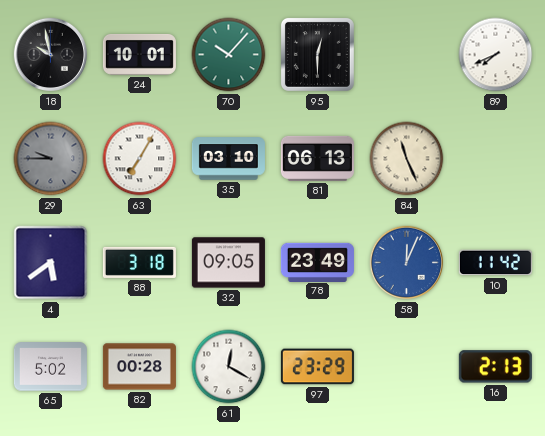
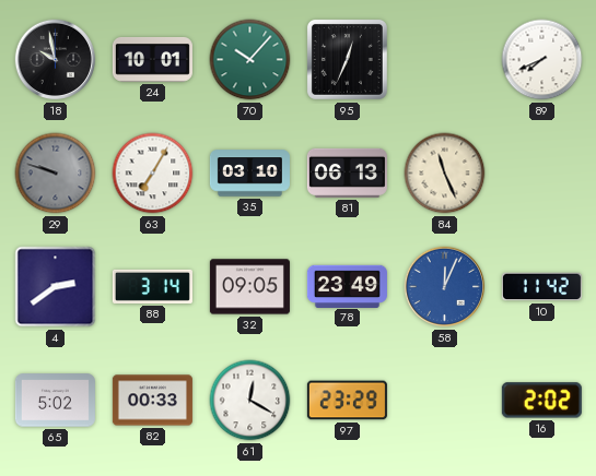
95: 12:30 -> 12:34 (347, 59)
29: 9:45 -> 9:48 (56, 174)
4: 5:39 -> 2:39 (56, 287)
88: 3:18 -> 3:14 (152, 286)
82: 00:28 -> 00:33 (152, 401)
16: 2:13 -> 2:02 (541, 401)
